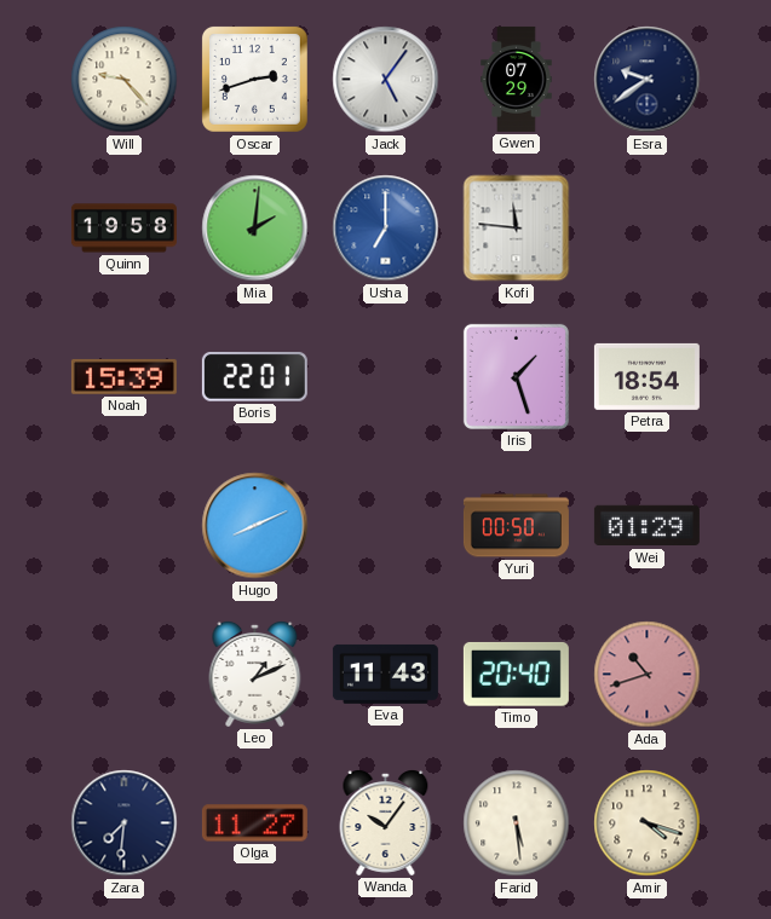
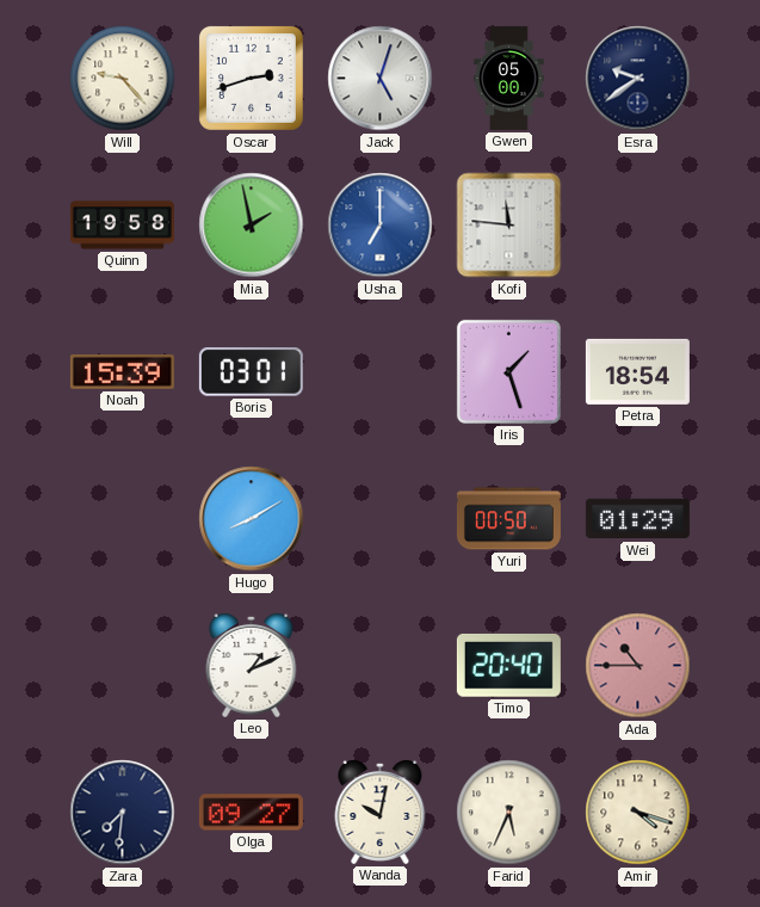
Jack: 5:06 -> 5:03 (381, 79)
Gwen: 07:29 -> 05:00 (509, 78)
Mia: 2:01 -> 1:58 (252, 226)
Boris: 22:01 -> 03:01 (251, 372)
Hugo: 8:11 -> 8:10 (252, 519)
Eva: 11:43 -> none (385, 674)
Ada: 10:42 -> 10:45 (638, 666)
Olga: 11:27 -> 09:27 (251, 813)
Wanda: 10:06 -> 10:02 (381, 813)
Farid: 5:29 -> 5:34 (509, 813)
